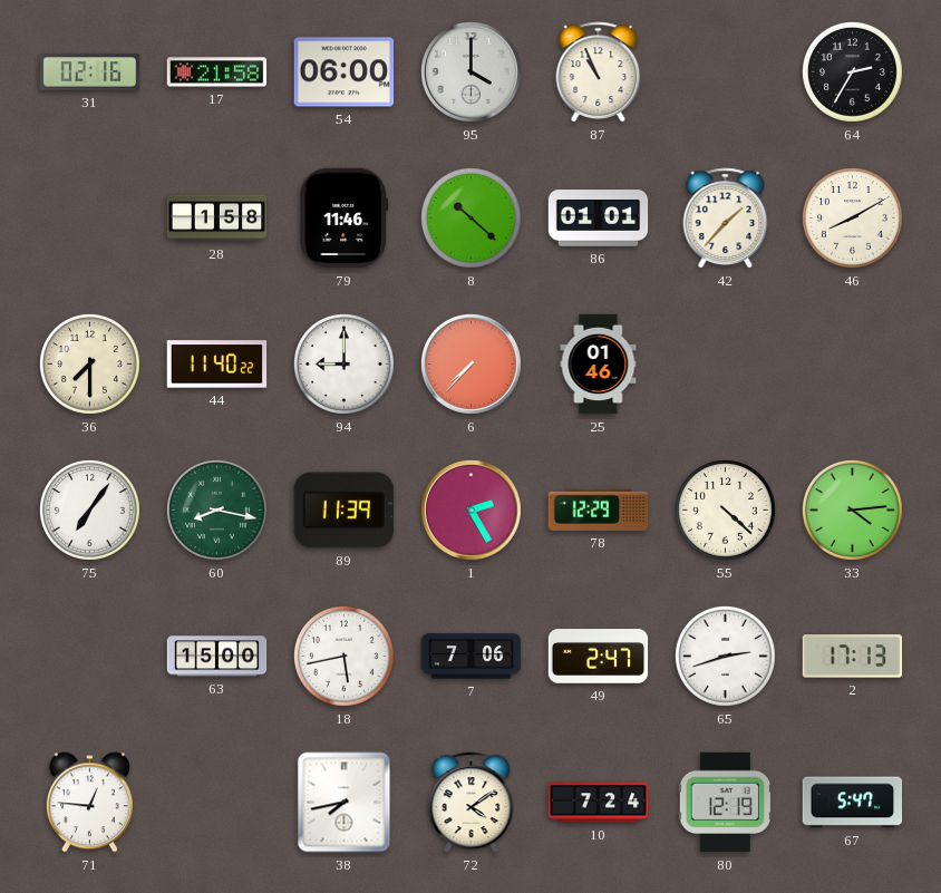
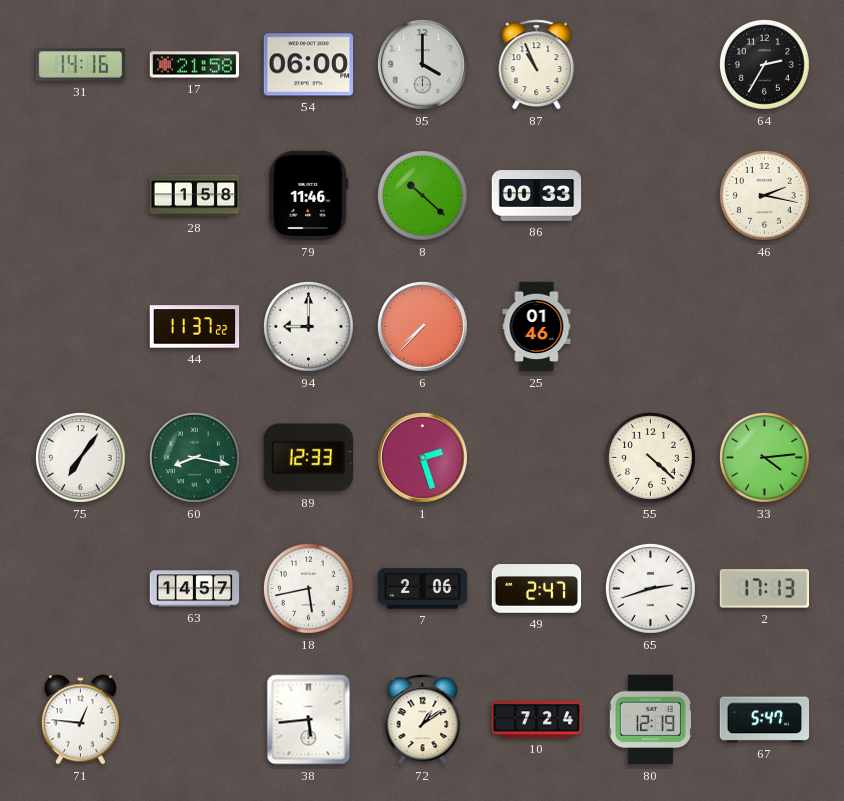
31: 02:16 -> 14:16 (81, 65)
86: 01:01 -> 00:33 (537, 196)
42: 1:37 -> none (726, 219)
46: 8:10 -> 2:17 (764, 195)
36: 7:30 -> none (89, 363)
44: 11:40 -> 11:37 (195, 327)
89: 11:39 -> 12:33 (308, 458)
1: 2:25 -> 2:27 (422, 457)
78: 12:29 -> none (599, 509)
63: 15:00 -> 14:57 (195, 589)
7: 7:06 -> 2:06 (423, 589)
38: 7:43 -> 5:44 (309, 720)
72: 4:09 -> 1:09 (423, 720)
